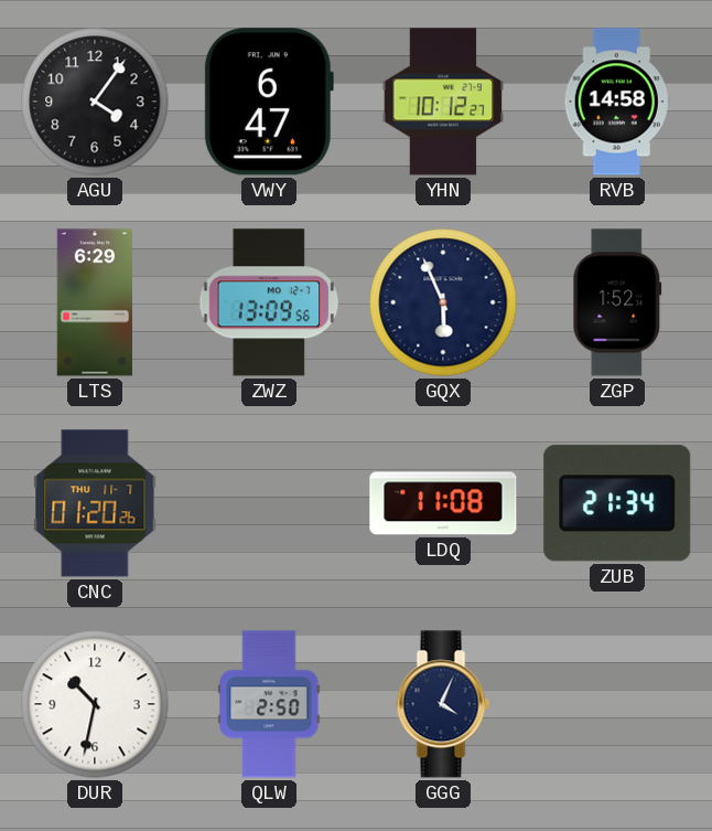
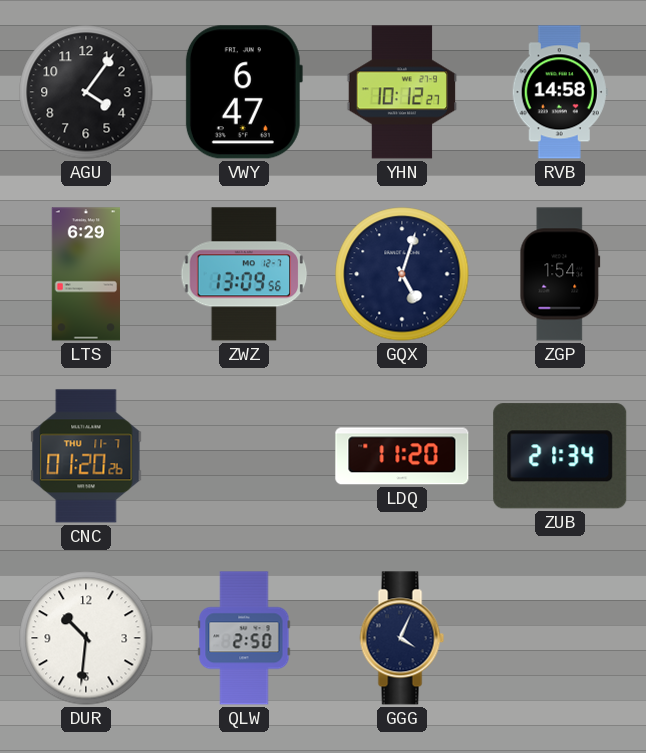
GQX: 5:56 -> 5:03 (402, 274)
ZGP: 1:52 -> 1:54 (560, 274)
LDQ: 11:08 -> 11:20 (402, 456)
DUR: 10:32 -> 10:31 (86, 638)
